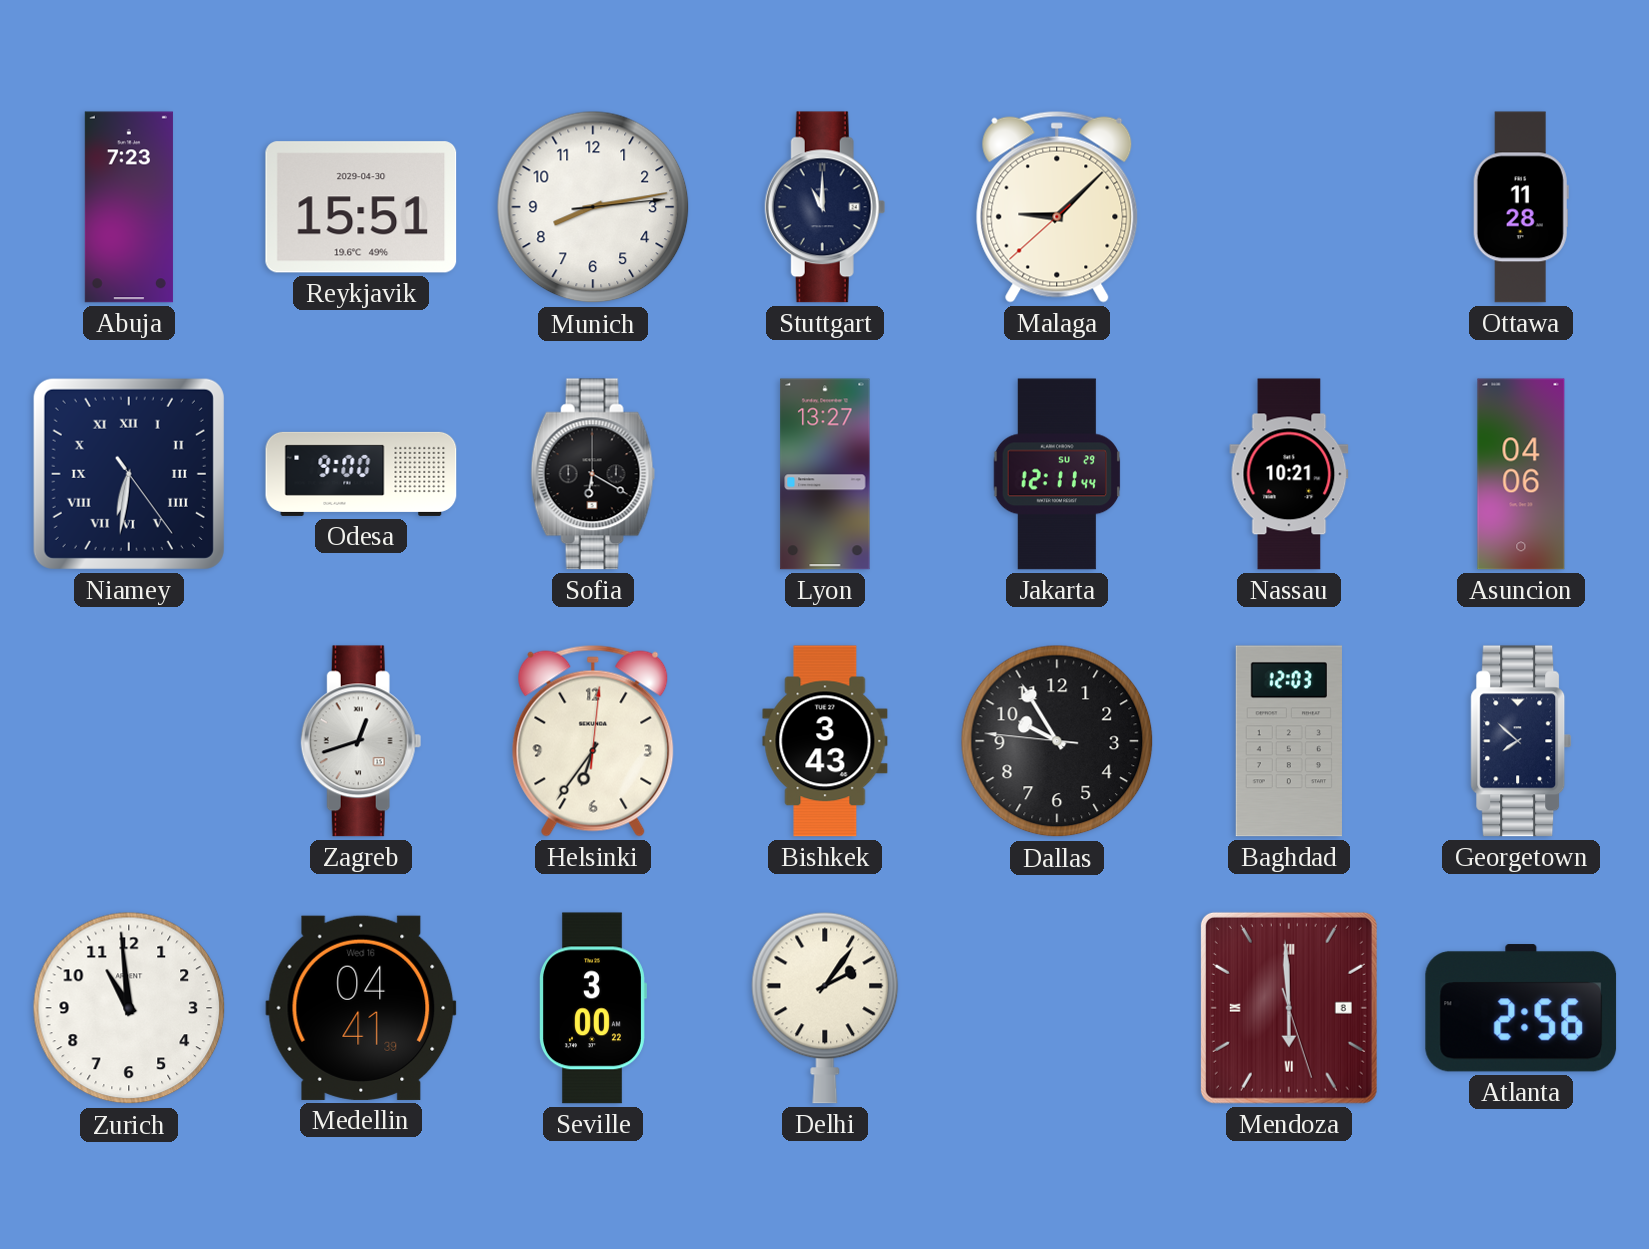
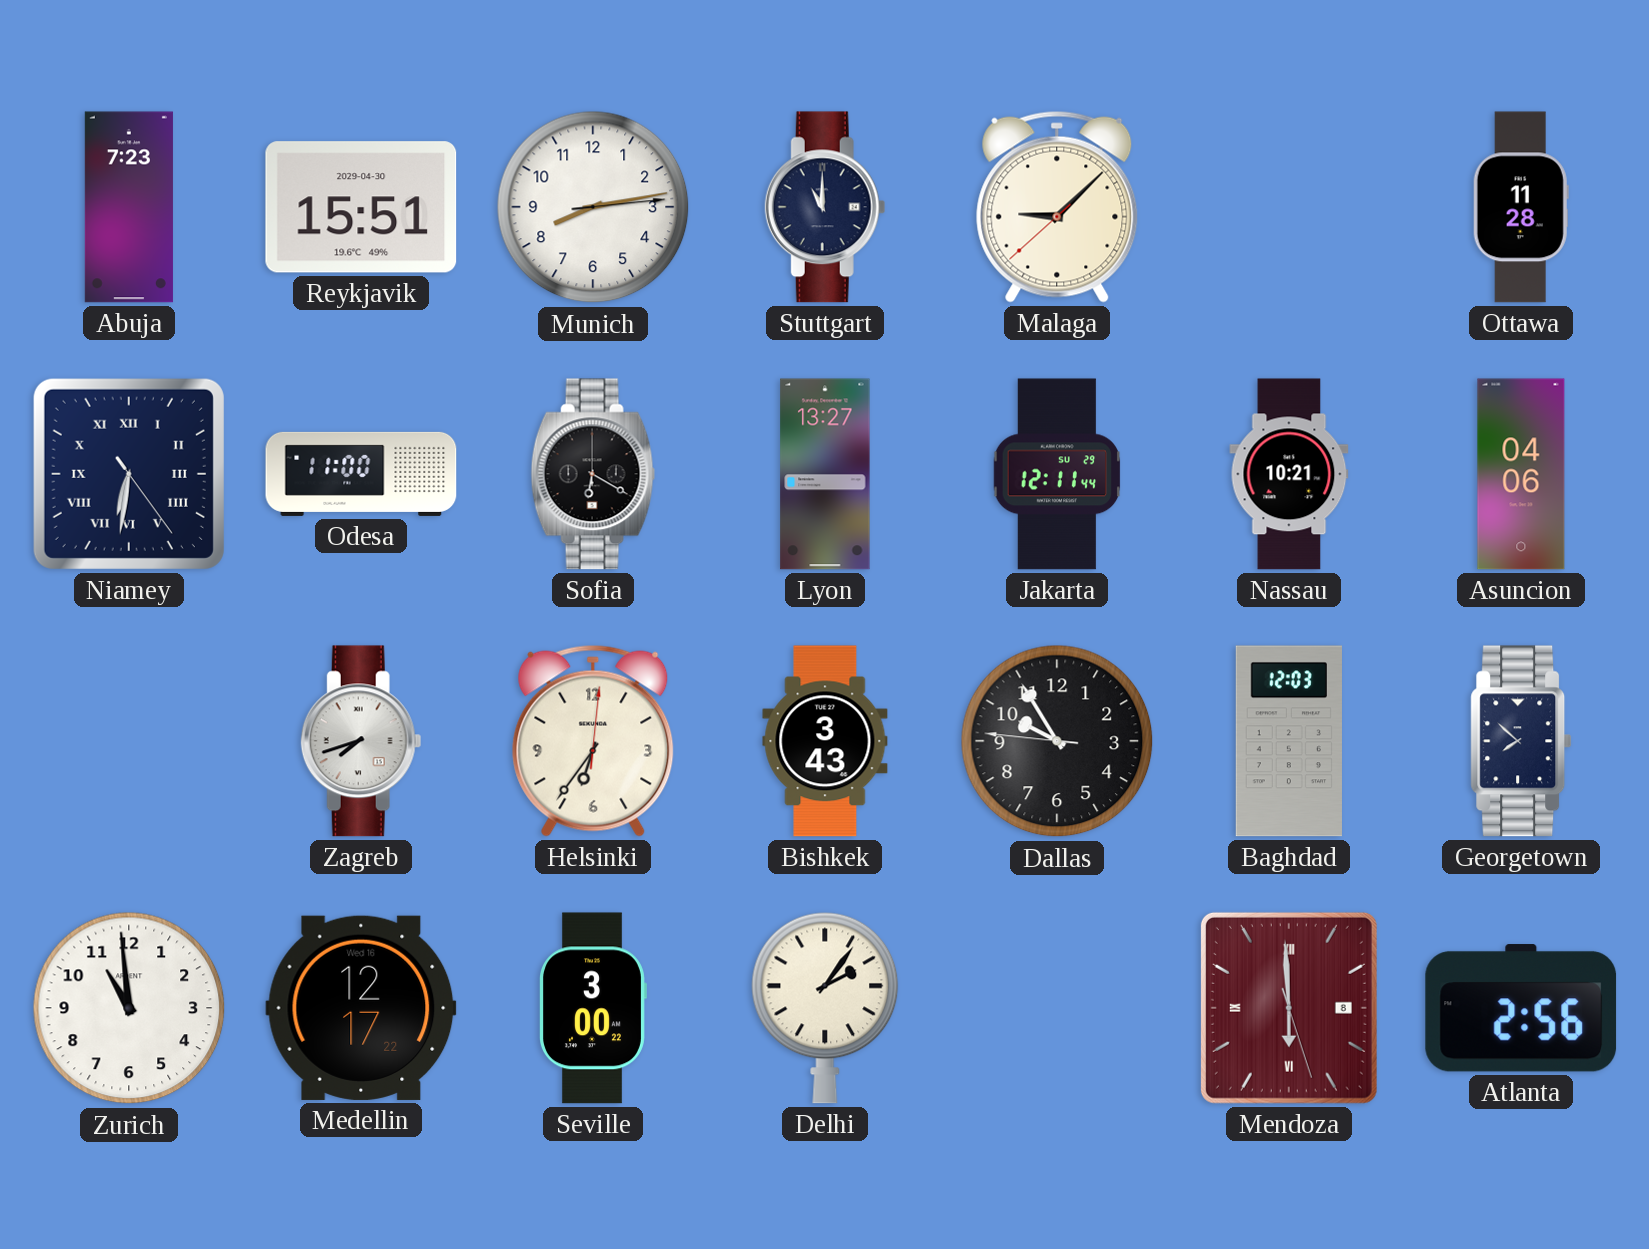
Odesa: 9:00 -> 11:00 (361, 474)
Zagreb: 12:42 -> 7:42 (361, 741)
Medellin: 04:41 -> 12:17 (361, 1008)
